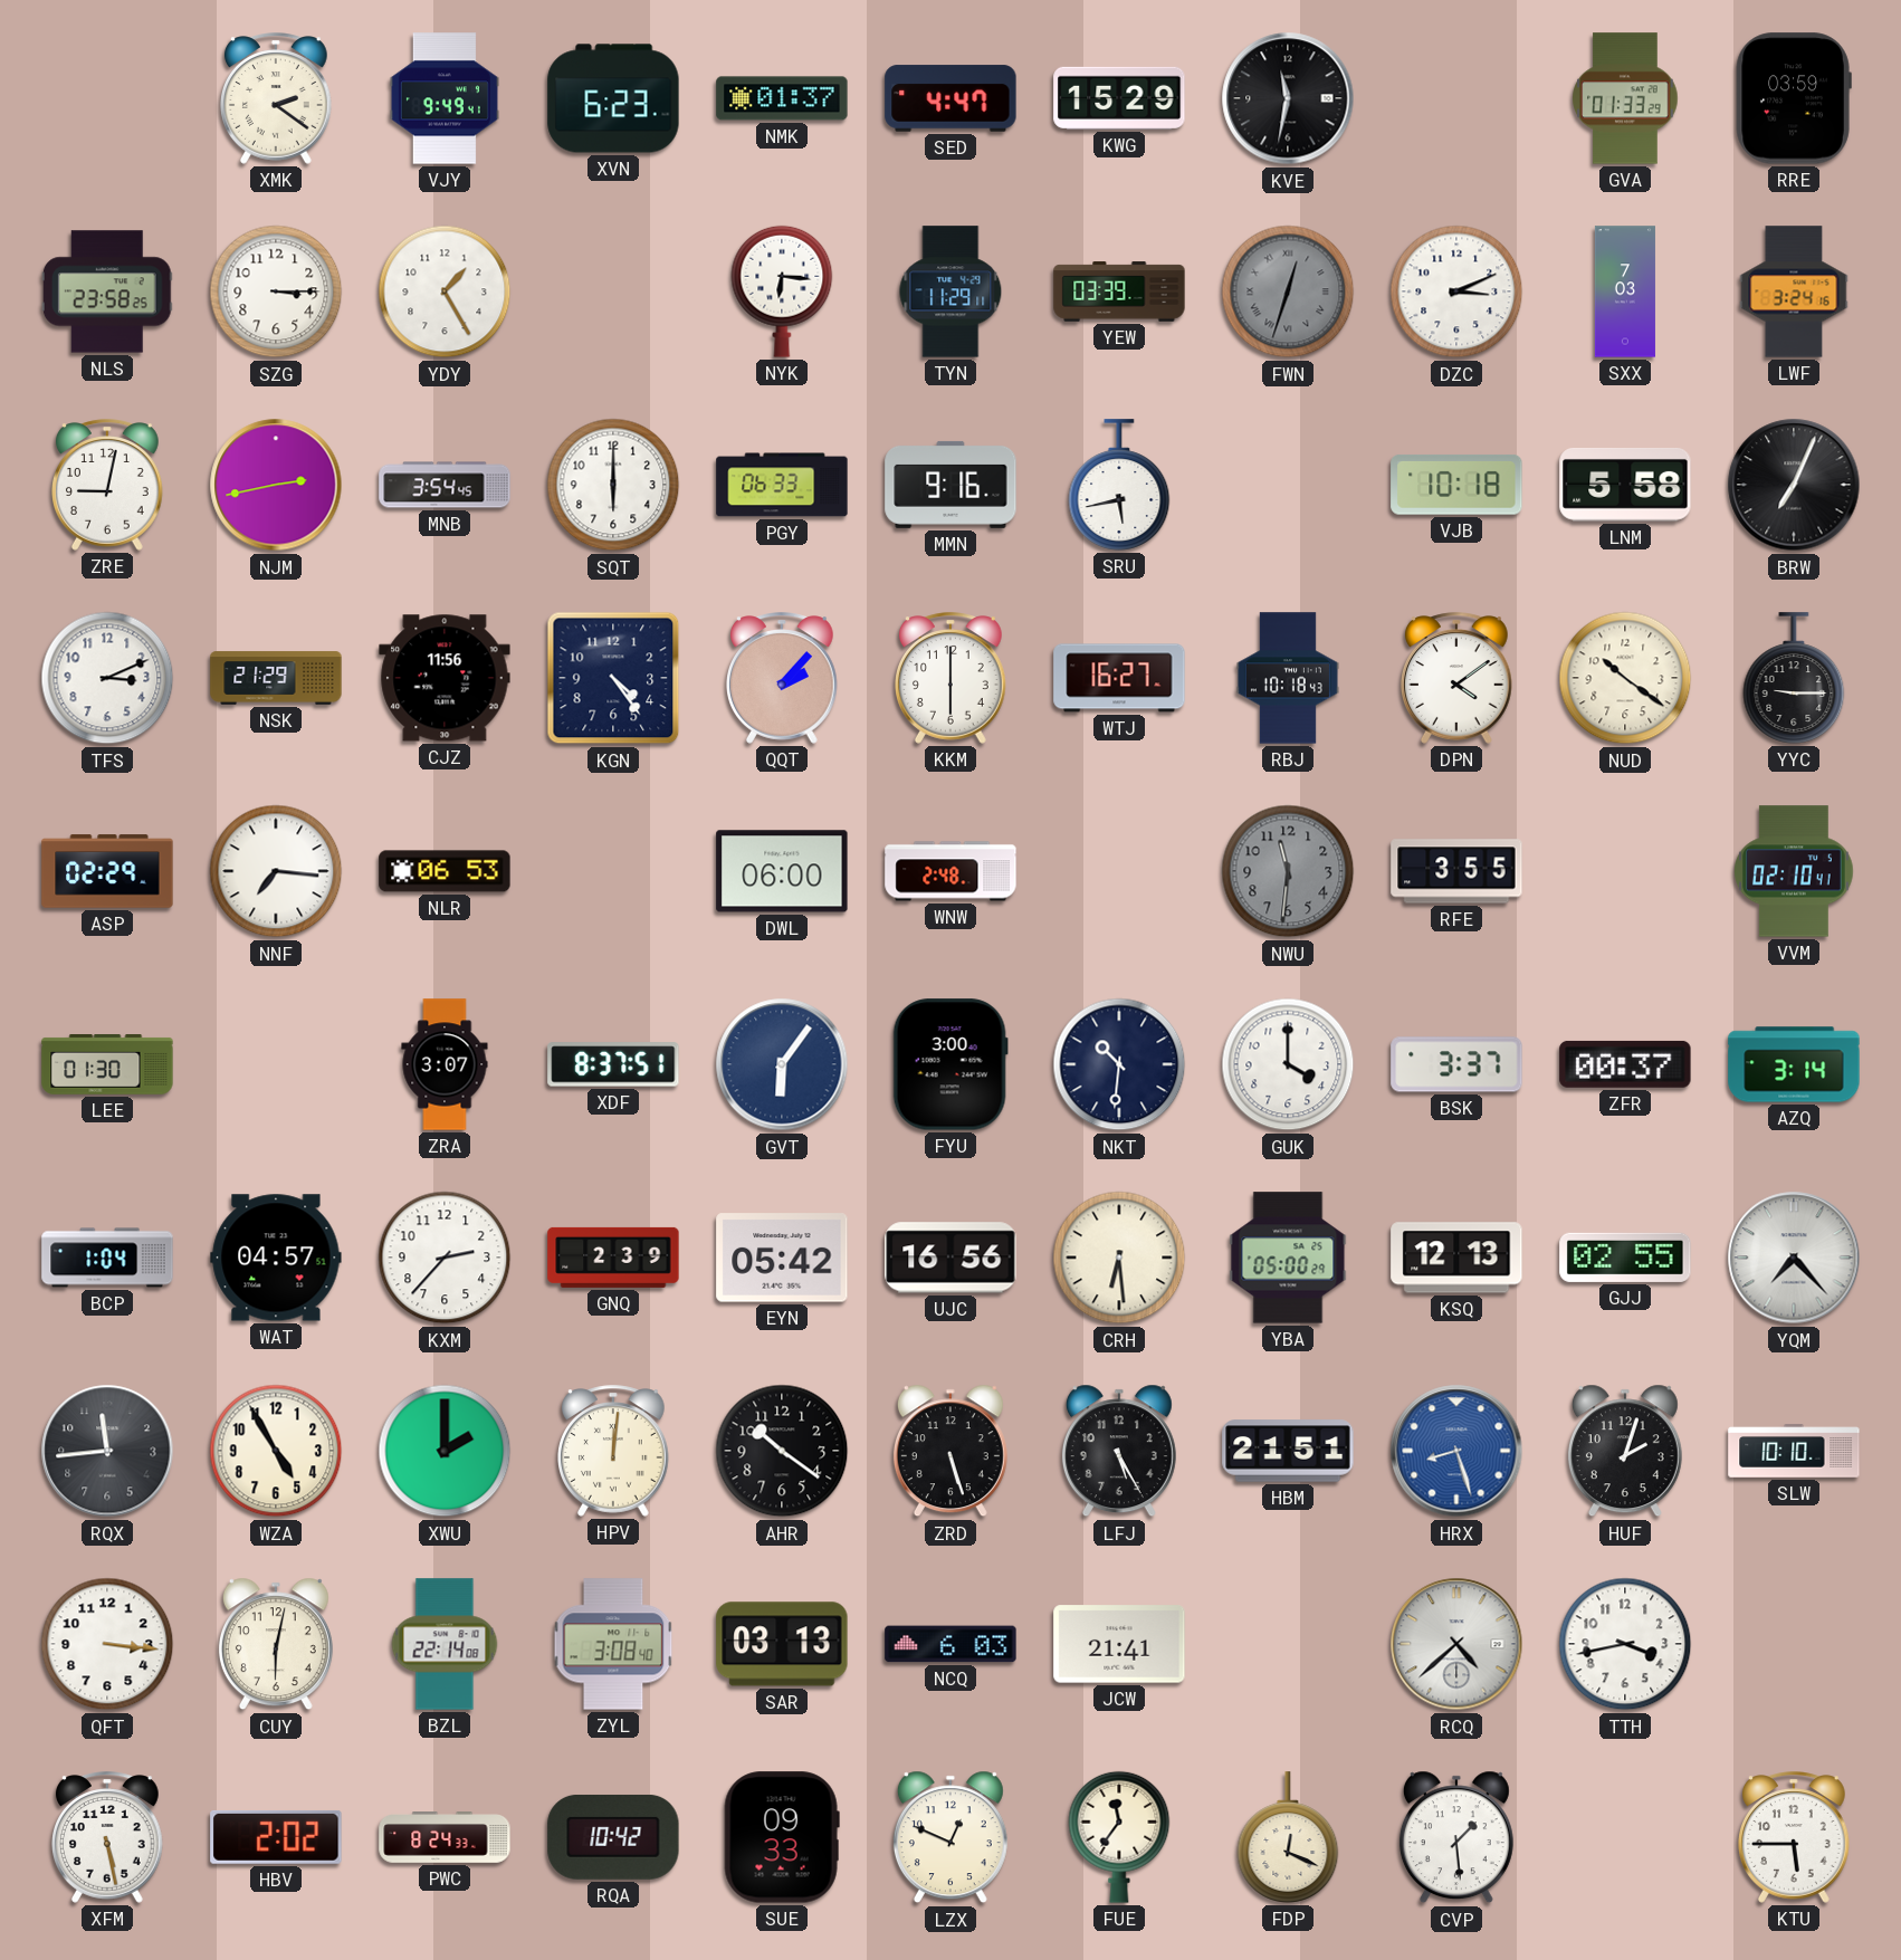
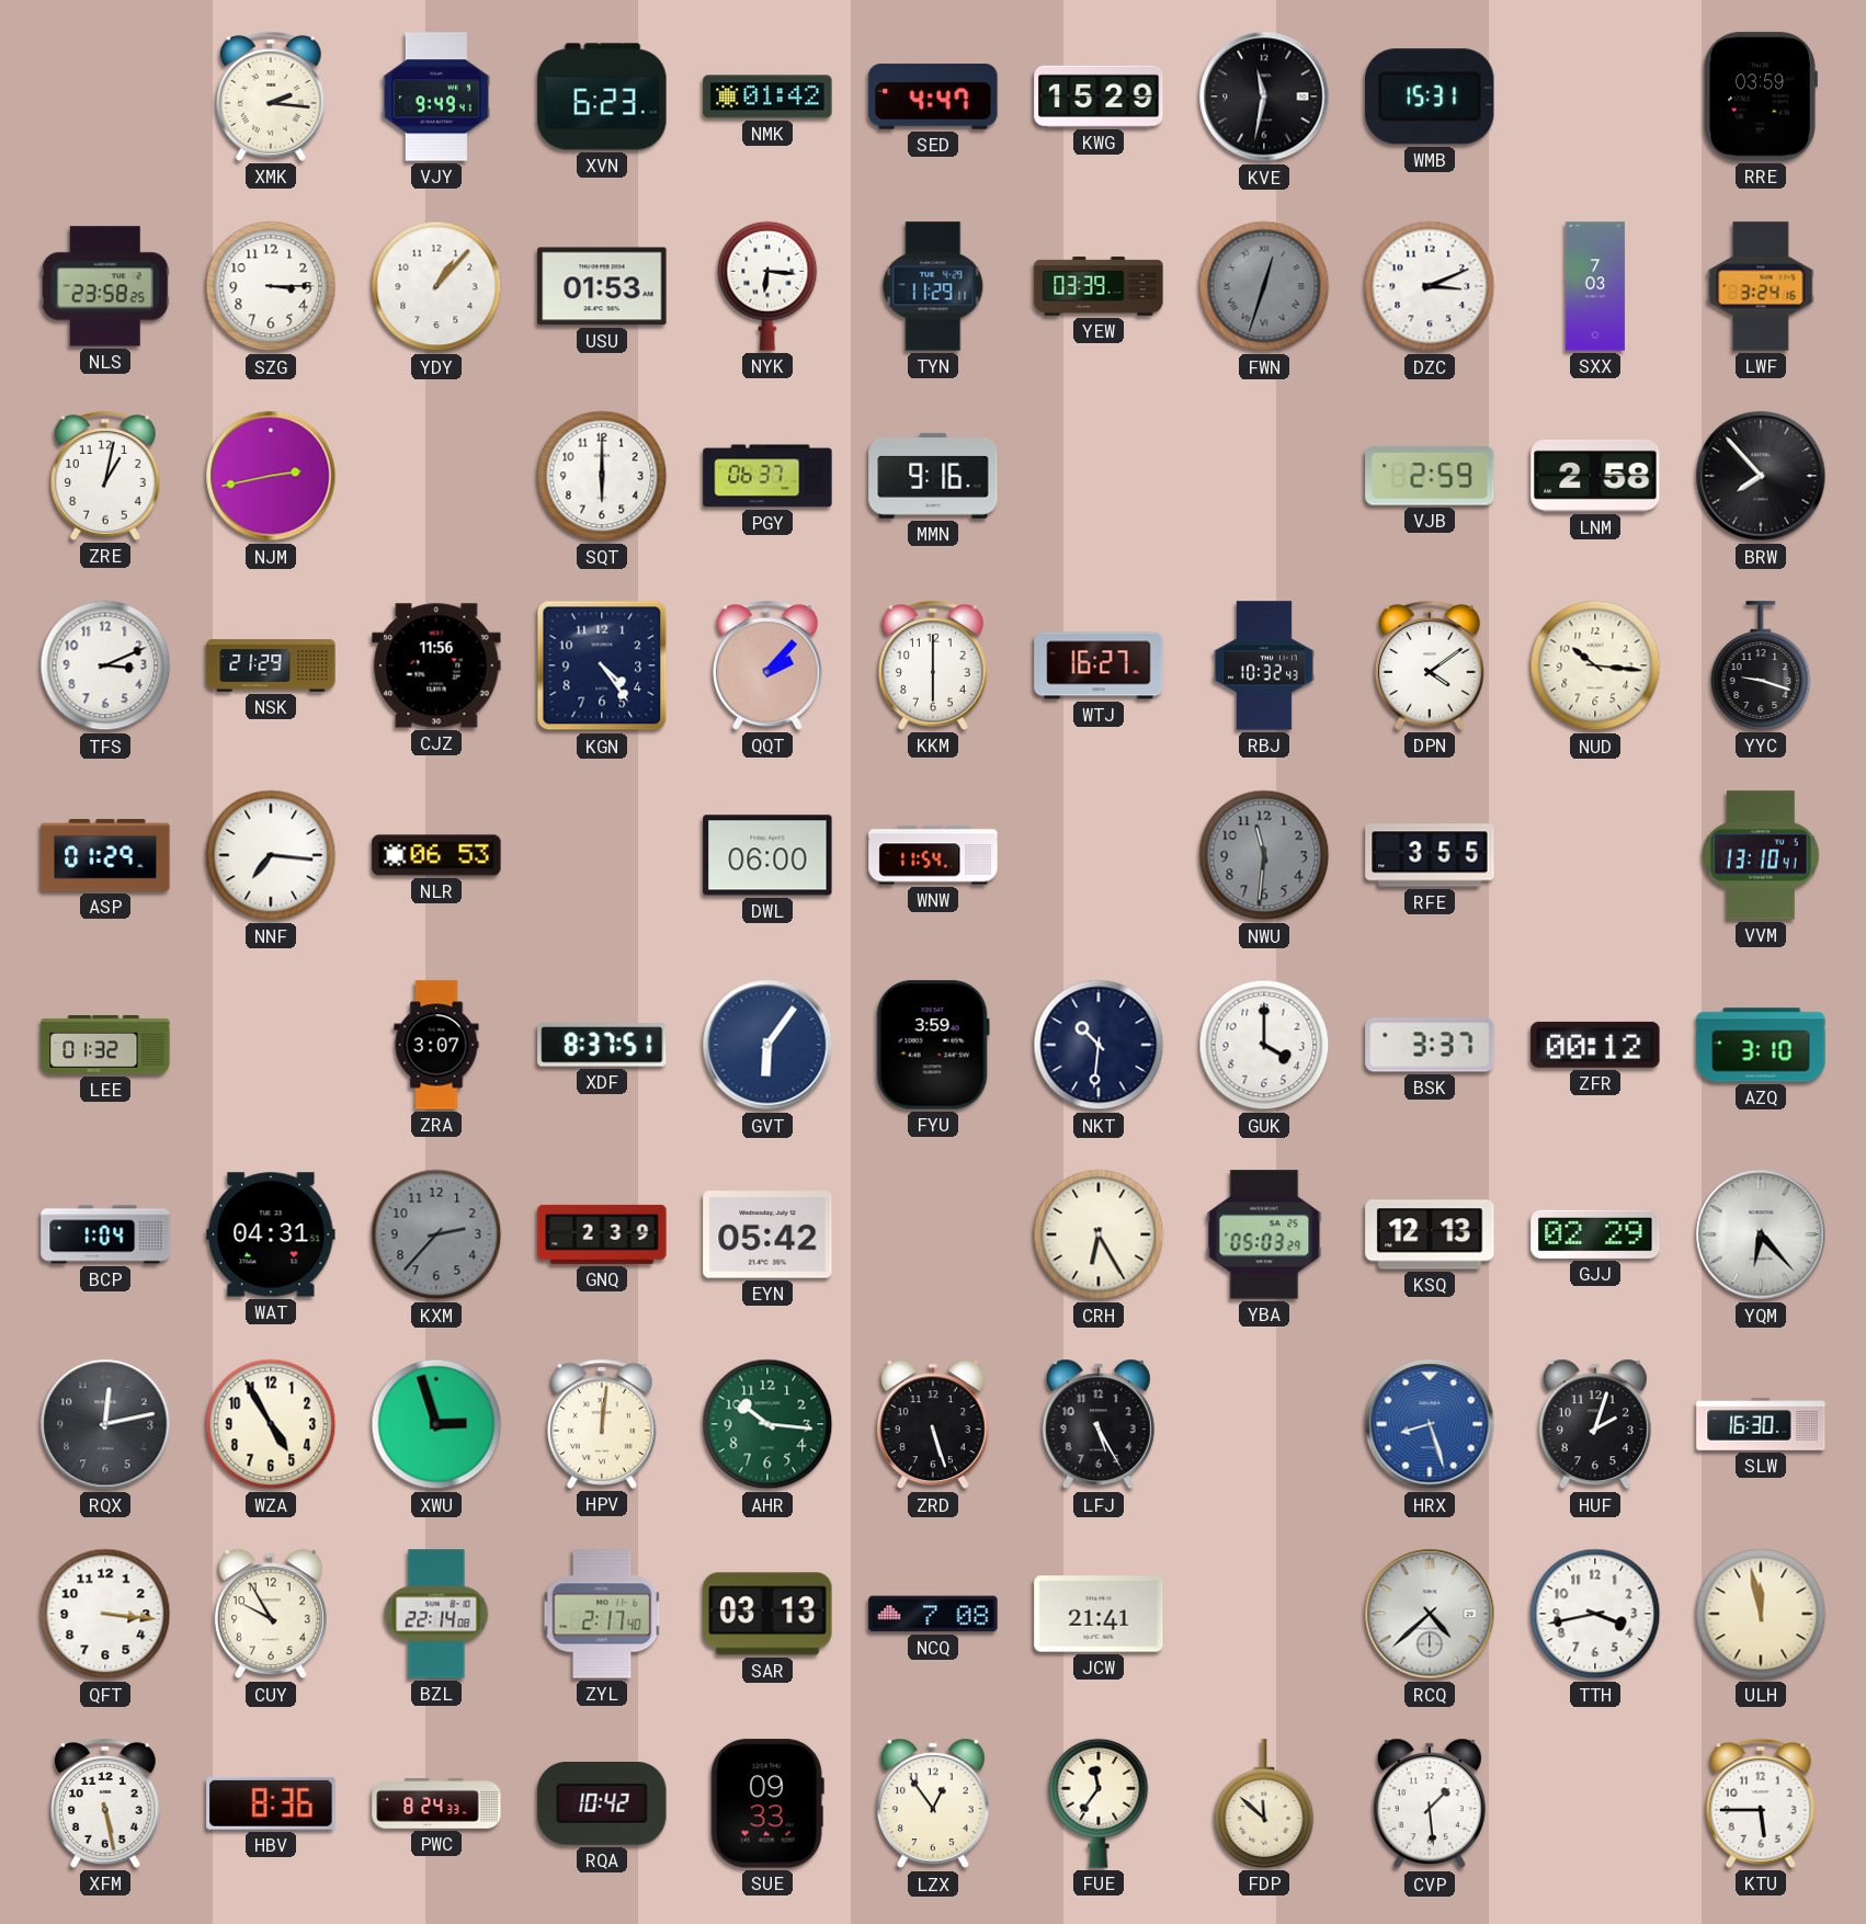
XMK: 2:21 -> 2:16 (272, 96)
NMK: 01:37 -> 01:42 (767, 96)
WMB: none -> 15:31 (1430, 96)
GVA: 01:33 -> none (1625, 98)
YDY: 1:25 -> 1:07 (436, 286)
USU: none -> 01:53 (602, 286)
ZRE: 9:02 -> 1:02 (106, 476)
MNB: 3:54 -> none (445, 485)
PGY: 06:33 -> 06:37 (767, 476)
SRU: 5:43 -> none (1119, 485)
VJB: 10:18 -> 2:59 (1430, 476)
LNM: 5:58 -> 2:58 (1595, 477)
BRW: 7:04 -> 7:53 (1761, 476)
RBJ: 10:18 -> 10:32 (1264, 665)
NUD: 10:21 -> 10:16 (1595, 665)
YYC: 9:15 -> 9:18 (1761, 665)
ASP: 02:29 -> 01:29 (105, 855)
WNW: 2:48 -> 11:54 (933, 855)
VVM: 02:10 -> 13:10 (1762, 855)
LEE: 01:30 -> 01:32 (105, 1045)
FYU: 3:00 -> 3:59 (933, 1045)
ZFR: 00:37 -> 00:12 (1595, 1045)
AZQ: 3:14 -> 3:10 (1761, 1045)
WAT: 04:57 -> 04:31 (271, 1234)
KXM dial: white -> grey (436, 1234)
UJC: 16:56 -> none (950, 1258)
CRH: 6:29 -> 6:25 (1099, 1234)
YBA: 05:00 -> 05:03 (1264, 1234)
GJJ: 02:55 -> 02:29 (1595, 1234)
YQM: 7:23 -> 6:23 (1761, 1234)
RQX: 11:44 -> 12:13 (105, 1424)
XWU: 2:00 -> 2:57 (436, 1424)
AHR: 10:21 -> 10:16 (767, 1424)
AHR dial: black -> green (767, 1424)
HBM: 21:51 -> none (1288, 1451)
SLW: 10:10 -> 16:30 (1761, 1424)
CUY: 6:02 -> 9:55 (271, 1614)
ZYL: 3:08 -> 2:17 (602, 1614)
NCQ: 6:03 -> 7:08 (933, 1614)
ULH: none -> 11:58 (1761, 1614)
HBV: 2:02 -> 8:36 (271, 1803)
LZX: 12:49 -> 12:54 (933, 1803)
FDP: 12:19 -> 11:52 (1264, 1803)
